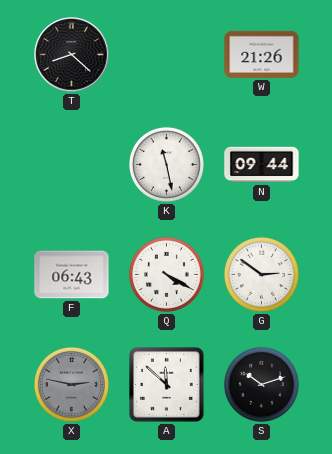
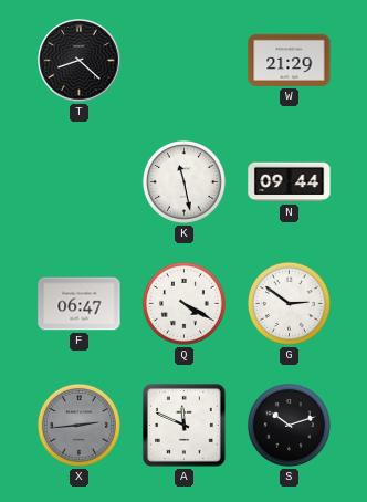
W: 21:26 -> 21:29 (290, 60)
F: 06:43 -> 06:47 (80, 304)
X: 2:47 -> 2:44 (78, 425)
A: 11:52 -> 11:49 (185, 426)
